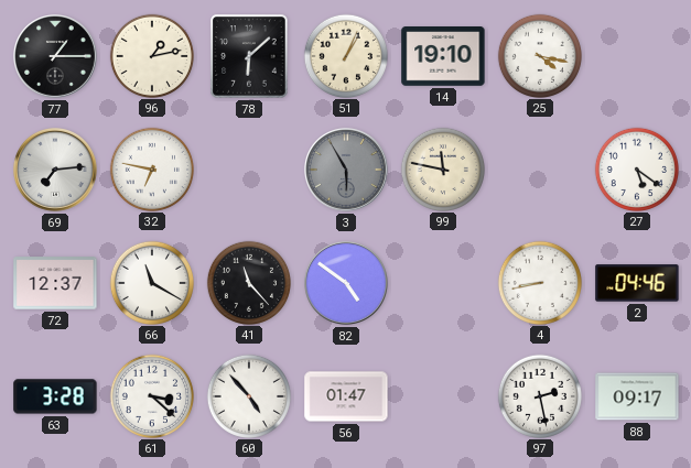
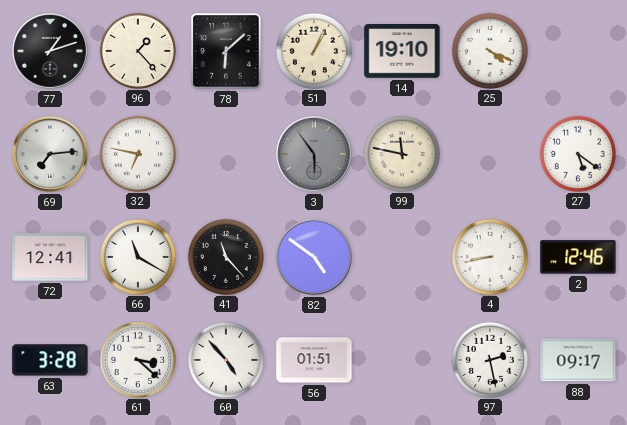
77: 1:15 -> 1:12 (51, 52)
96: 1:13 -> 1:23 (137, 50)
25: 4:17 -> 4:19 (489, 50)
3: 5:55 -> 5:54 (315, 155)
72: 12:37 -> 12:41 (50, 257)
2: 04:46 -> 12:46 (578, 257)
56: 01:47 -> 01:51 (314, 360)
